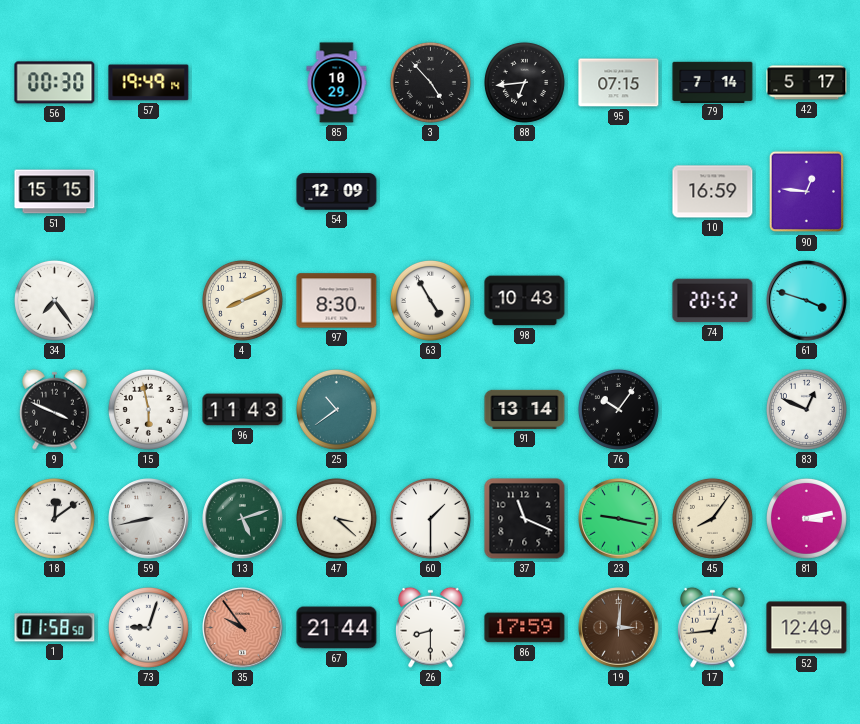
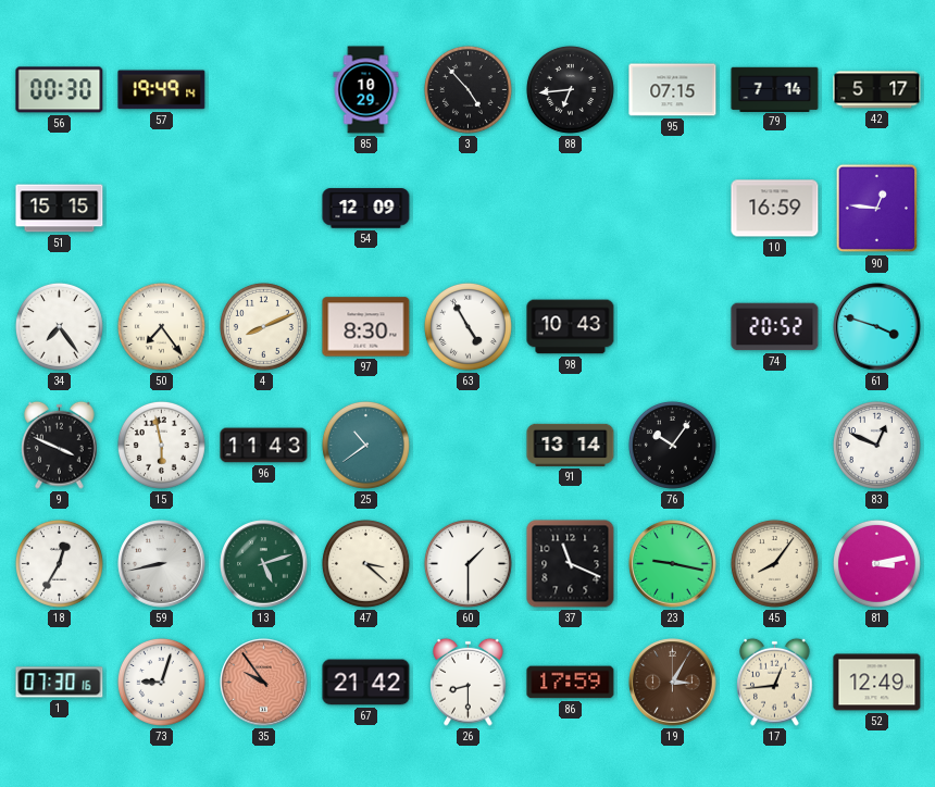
50: none -> 7:24 (161, 326)
18: 12:09 -> 12:35 (59, 563)
1: 01:58 -> 07:30 (60, 683)
67: 21:44 -> 21:42 (366, 683)
19: 3:01 -> 3:05 (673, 683)
